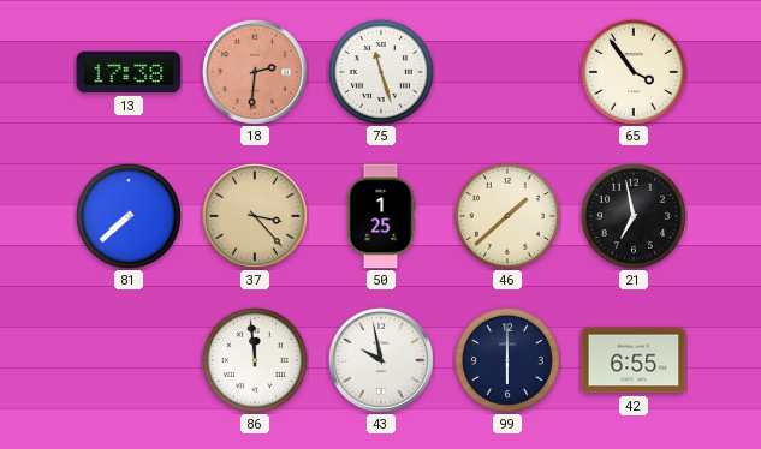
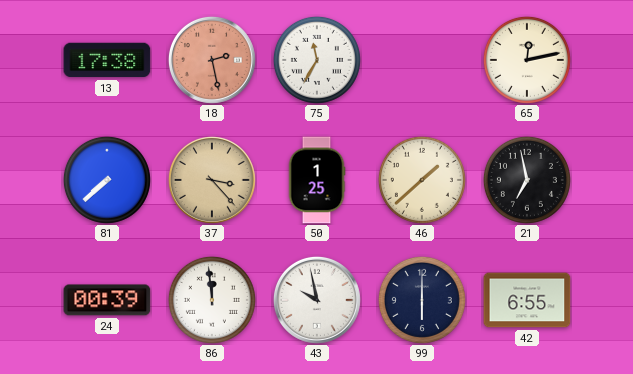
18: 2:31 -> 2:28 (212, 60)
75: 11:27 -> 11:35 (317, 60)
65: 3:54 -> 12:13 (527, 60)
24: none -> 00:39 (107, 300)
